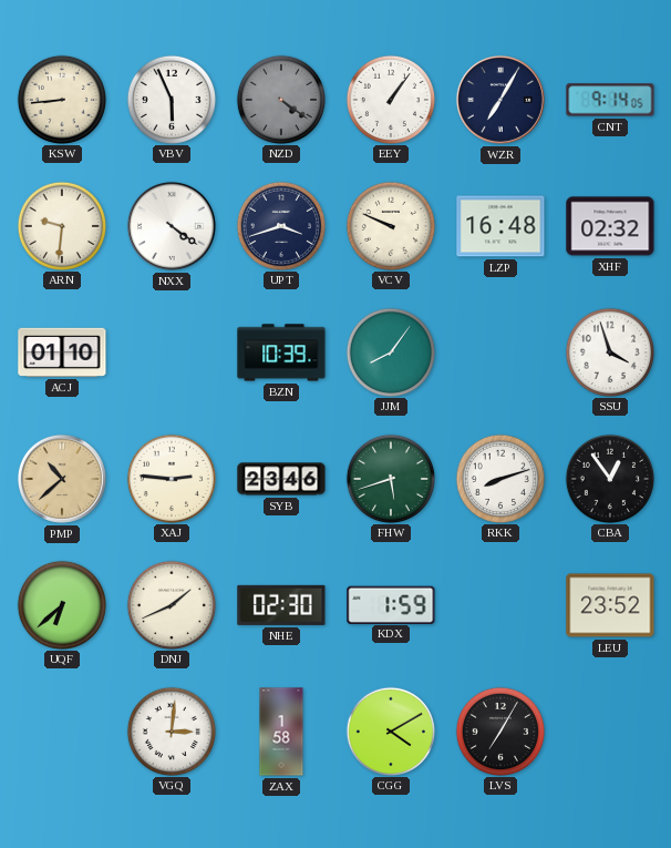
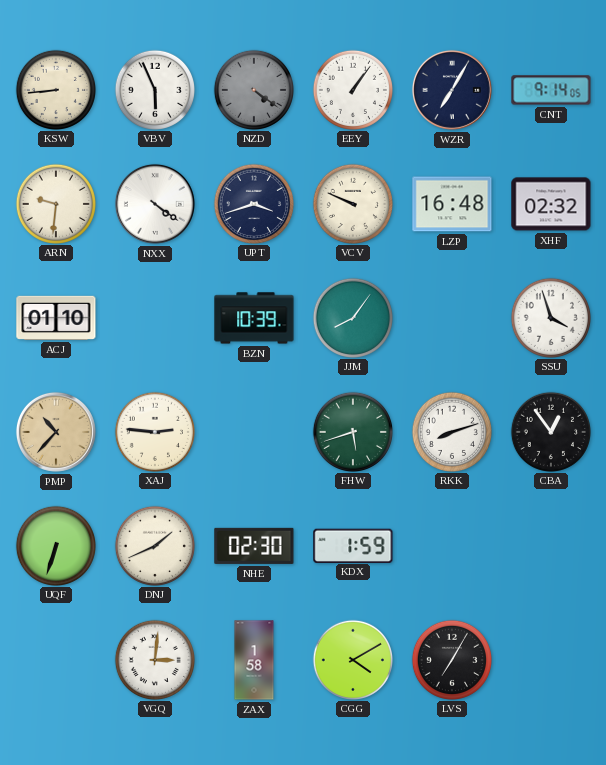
PMP: 10:38 -> 10:37 (56, 432)
SYB: 23:46 -> none (281, 479)
UQF: 6:38 -> 6:33 (55, 545)
LEU: 23:52 -> none (610, 605)
